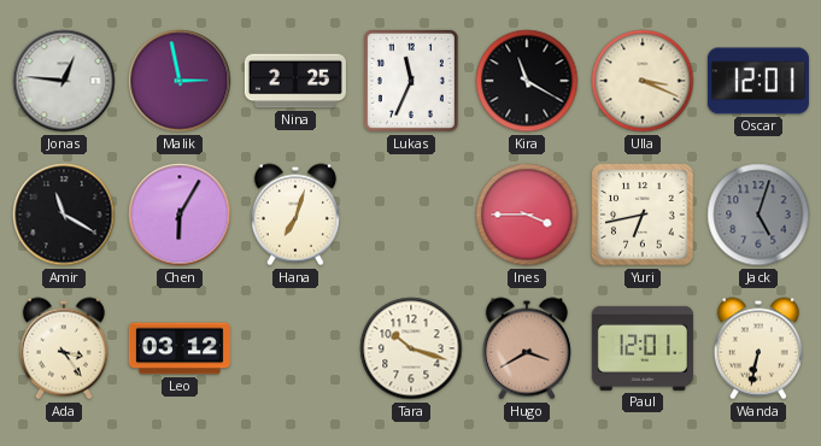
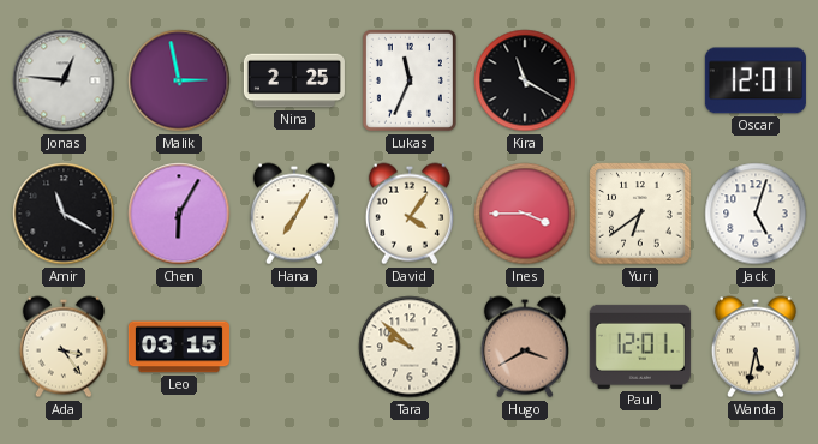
Ulla: 3:19 -> none (643, 81)
Hana: 7:03 -> 7:05 (294, 214)
David: none -> 4:06 (410, 214)
Yuri: 6:43 -> 6:39 (640, 214)
Jack dial: grey -> white (756, 214)
Leo: 03:12 -> 03:15 (179, 347)
Tara: 10:18 -> 9:52 (410, 347)
Wanda: 6:32 -> 5:32 (756, 347)
